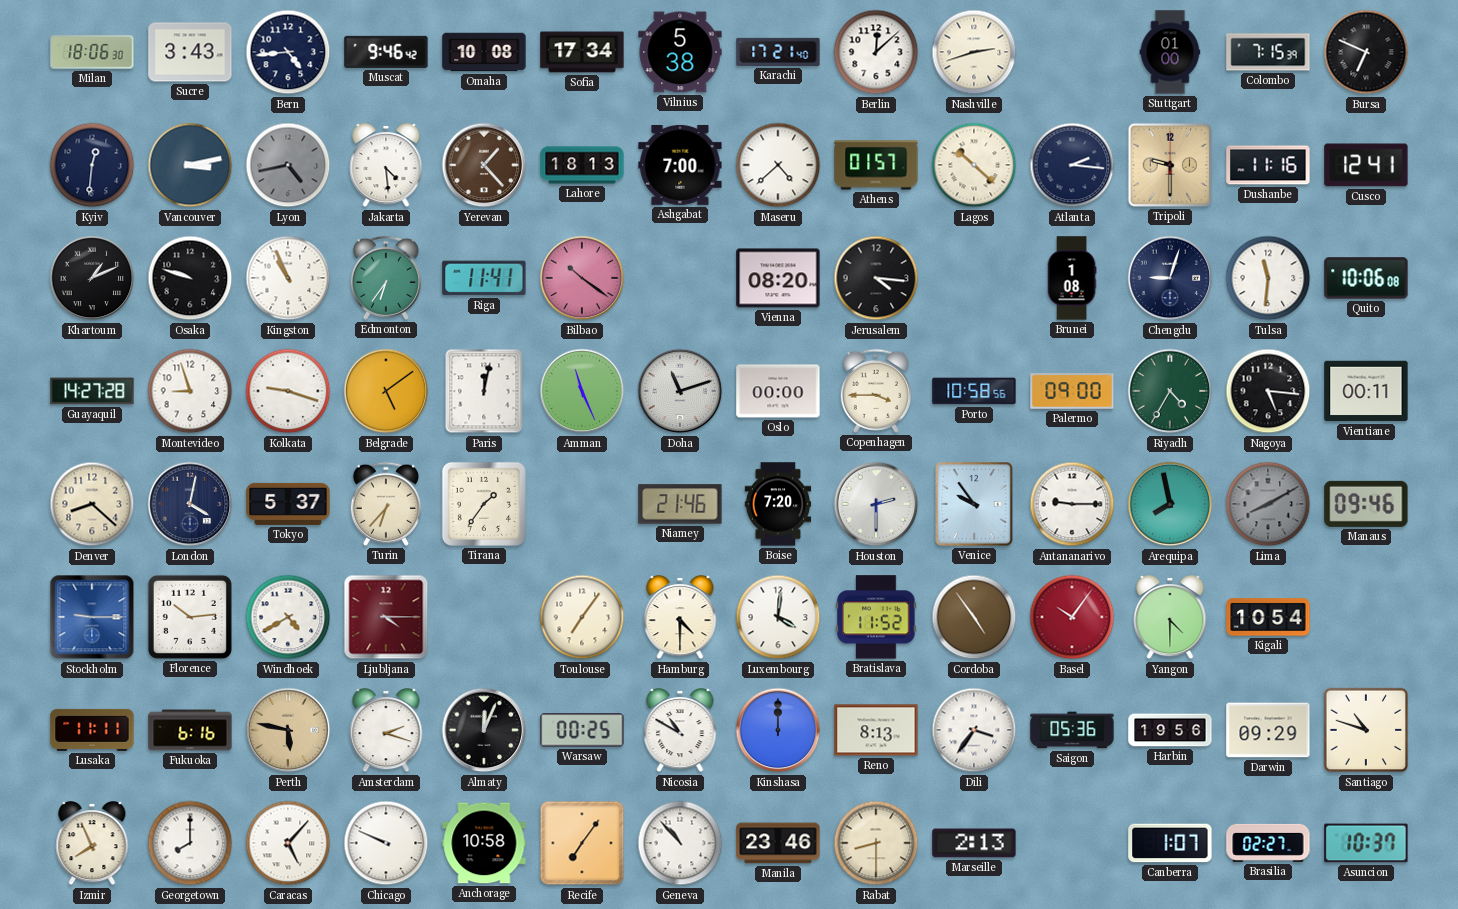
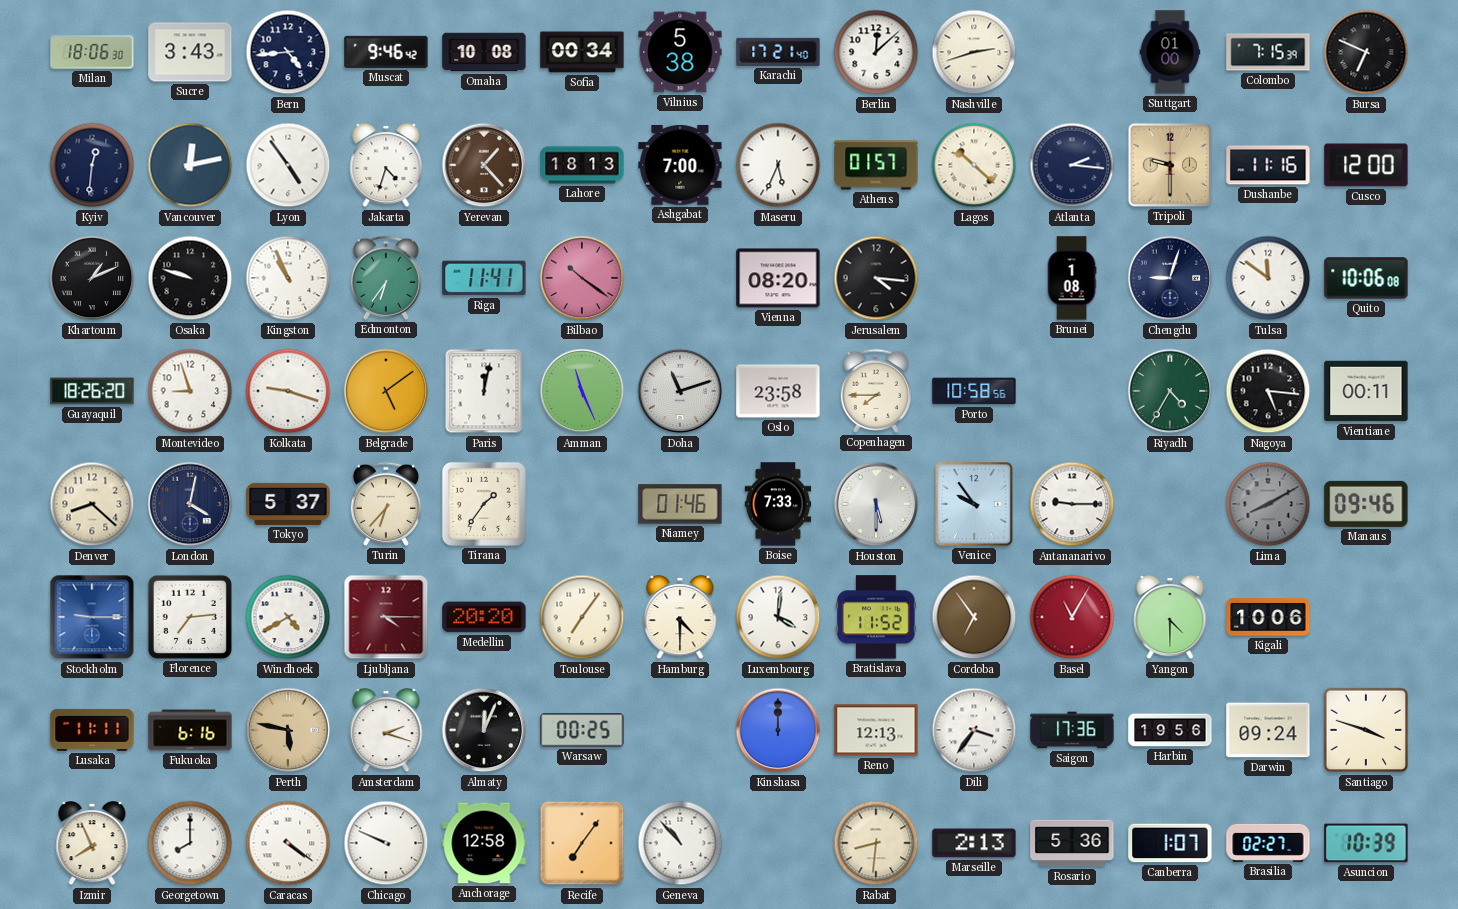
Sofia: 17:34 -> 00:34 (582, 52)
Vancouver: 3:13 -> 12:13 (190, 165)
Lyon: 4:43 -> 4:54 (288, 165)
Lyon dial: grey -> white (288, 165)
Jakarta: 4:29 -> 4:33 (386, 166)
Maseru: 4:38 -> 5:34 (778, 165)
Cusco: 12:41 -> 12:00 (1366, 165)
Tulsa: 11:31 -> 11:51 (1268, 278)
Guayaquil: 14:27 -> 18:26 (92, 391)
Oslo: 00:00 -> 23:58 (778, 391)
Copenhagen: 3:45 -> 7:45 (876, 391)
Palermo: 09:00 -> none (1072, 391)
Niamey: 21:46 -> 01:46 (680, 504)
Boise: 7:20 -> 7:33 (778, 504)
Houston: 2:30 -> 5:30 (876, 504)
Arequipa: 7:58 -> none (1170, 504)
Florence: 10:14 -> 7:14 (190, 617)
Medellin: none -> 20:20 (484, 617)
Cordoba: 4:54 -> 6:54 (974, 617)
Basel: 10:06 -> 11:05 (1072, 617)
Kigali: 10:54 -> 10:06 (1268, 617)
Nicosia: 10:50 -> none (680, 731)
Reno: 8:13 -> 12:13 (876, 730)
Saigon: 05:36 -> 17:36 (1072, 730)
Darwin: 09:29 -> 09:24 (1268, 730)
Santiago: 10:48 -> 3:48 (1366, 730)
Caracas: 5:07 -> 4:21 (288, 843)
Anchorage: 10:58 -> 12:58 (484, 843)
Manila: 23:46 -> none (778, 843)
Rabat: 8:30 -> 8:31 (876, 843)
Rosario: none -> 5:36 (1072, 843)
Asuncion: 10:37 -> 10:39 (1366, 843)
